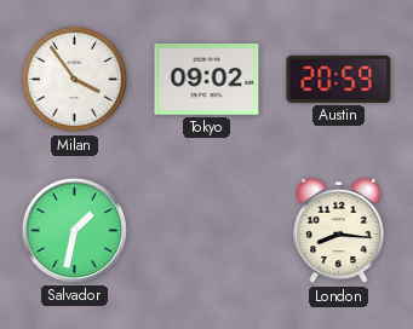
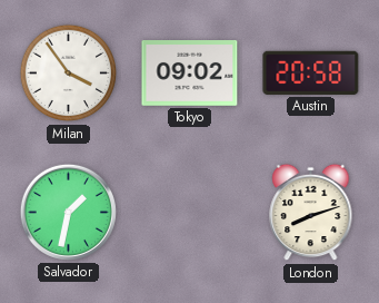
Austin: 20:59 -> 20:58 (311, 72)
London: 8:16 -> 8:12 (311, 213)
